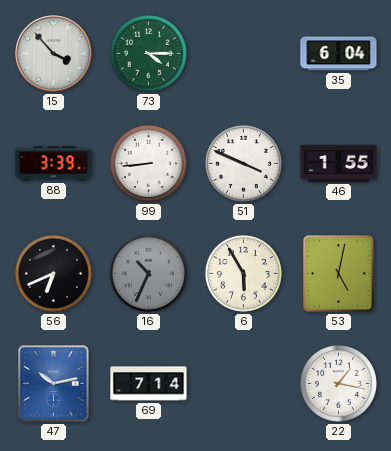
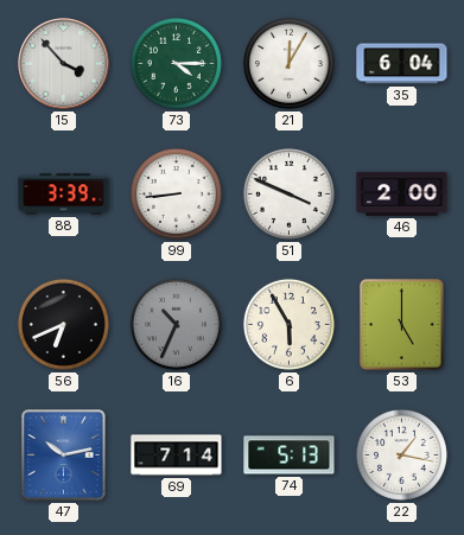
21: none -> 12:05 (288, 63)
46: 1:55 -> 2:00 (402, 193)
53: 5:02 -> 5:00 (402, 325)
74: none -> 5:13 (290, 456)
